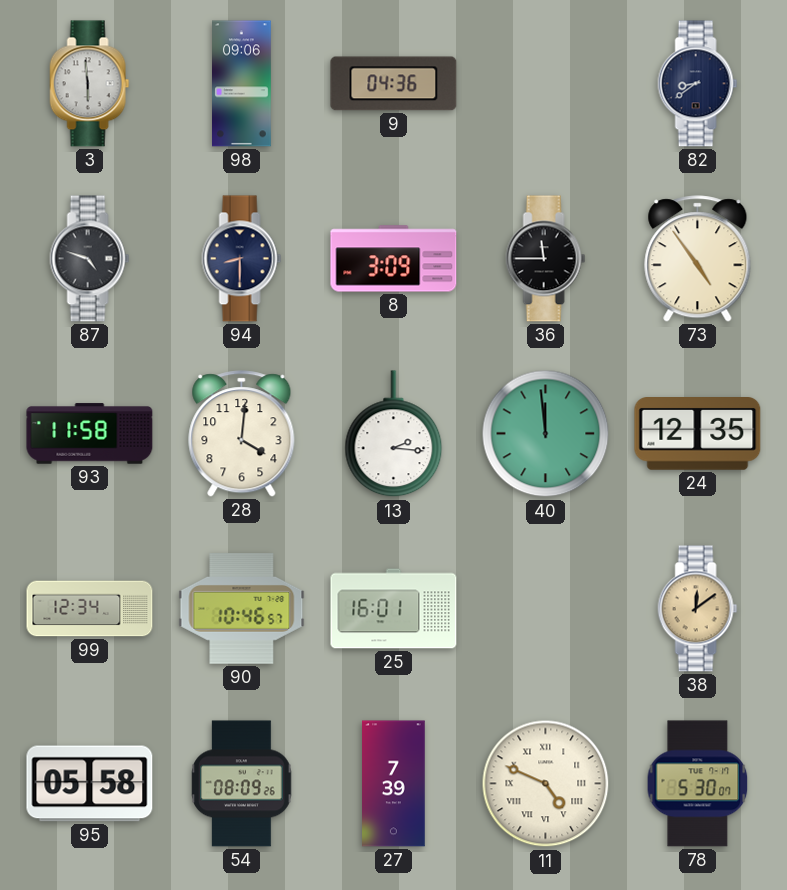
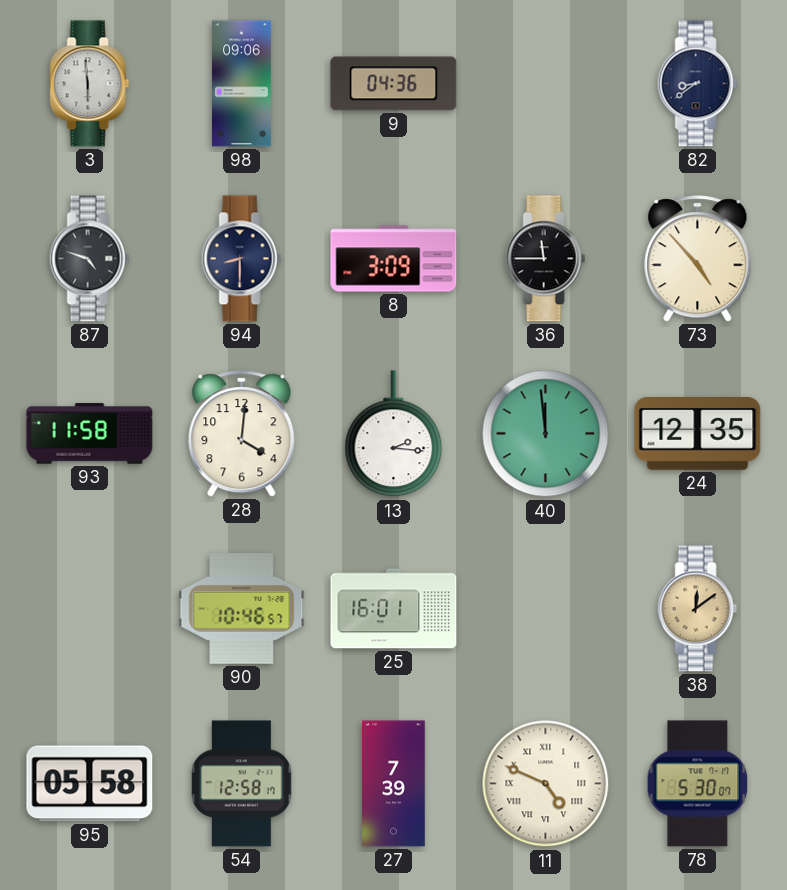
73: 4:54 -> 4:53 (698, 259)
99: 12:34 -> none (90, 609)
54: 08:09 -> 12:58 (242, 784)
